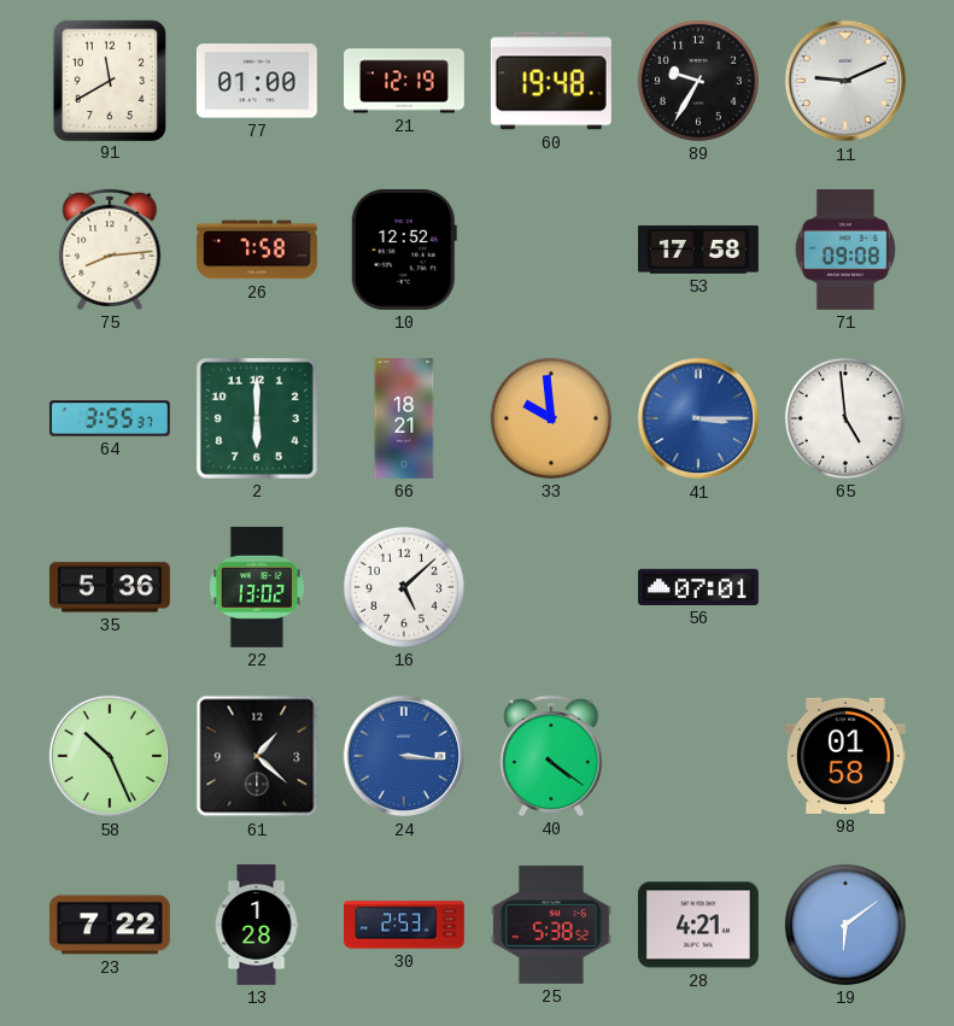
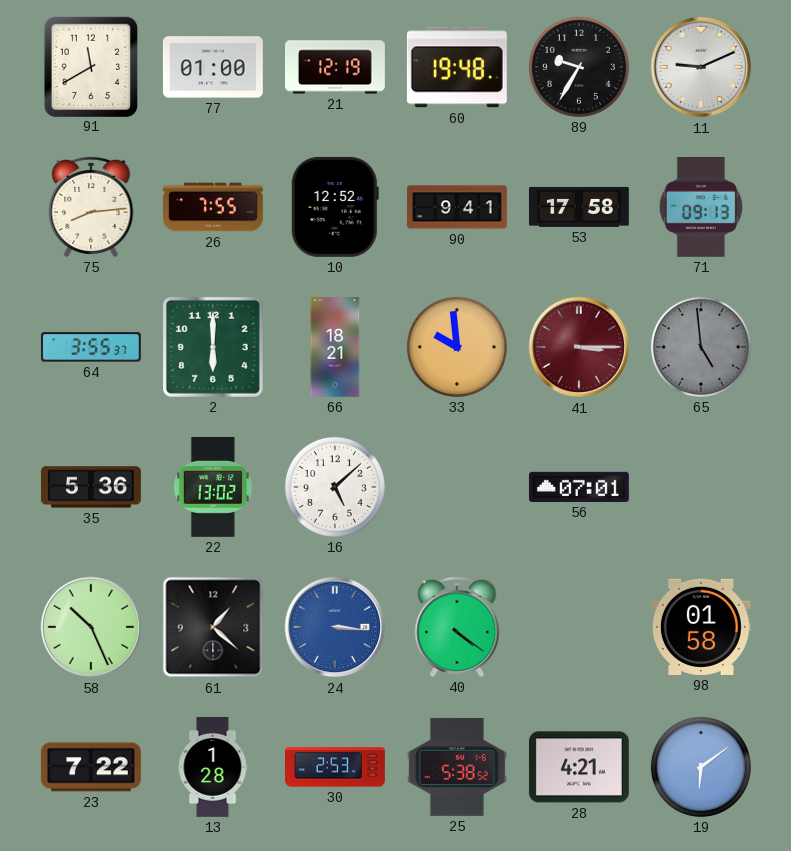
26: 7:58 -> 7:55 (214, 207)
90: none -> 9:41 (458, 207)
71: 09:08 -> 09:13 (701, 207)
41 dial: blue -> burgundy (579, 347)
65 dial: white -> grey (701, 347)
